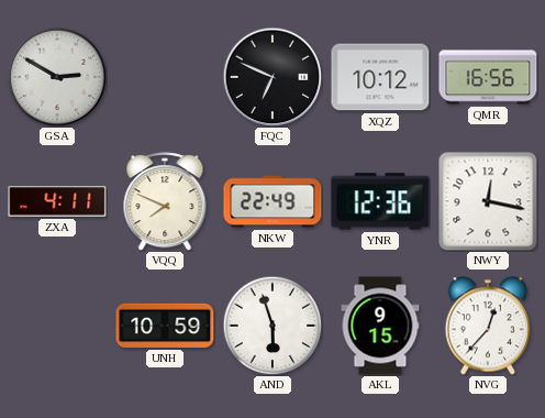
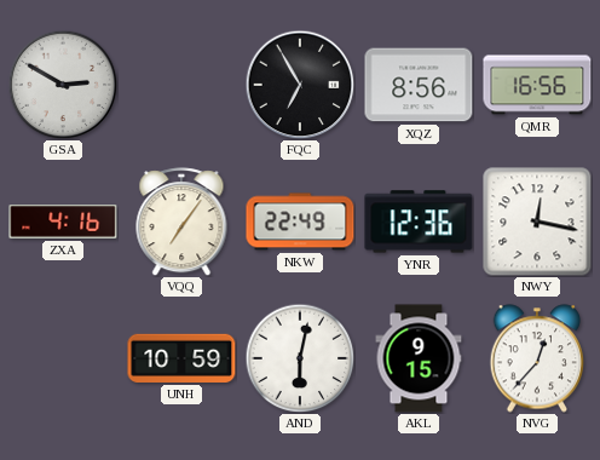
FQC: 6:49 -> 6:55 (300, 85)
XQZ: 10:12 -> 8:56 (419, 85)
ZXA: 4:11 -> 4:16 (63, 222)
VQQ: 7:49 -> 7:06 (181, 222)
AND: 5:57 -> 6:02 (300, 358)
